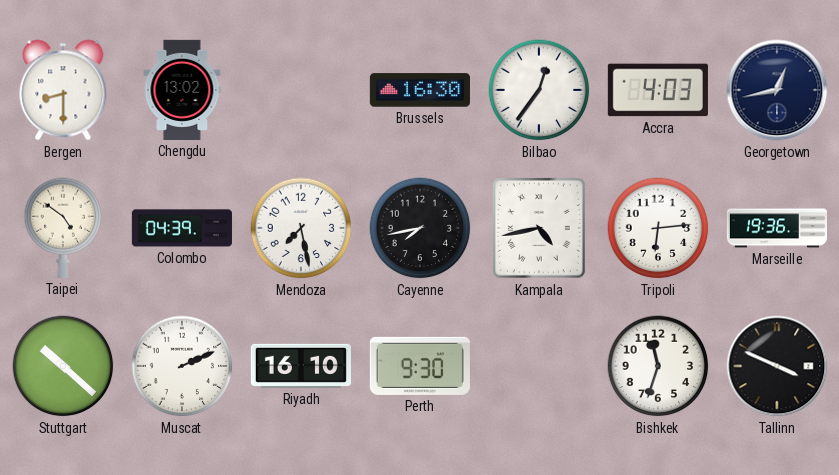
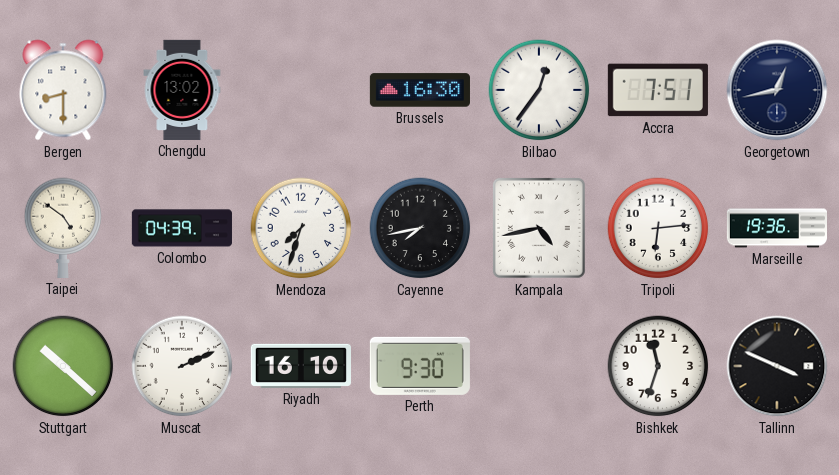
Accra: 4:03 -> 7:51 (658, 90)
Mendoza: 7:28 -> 7:33 (301, 228)
